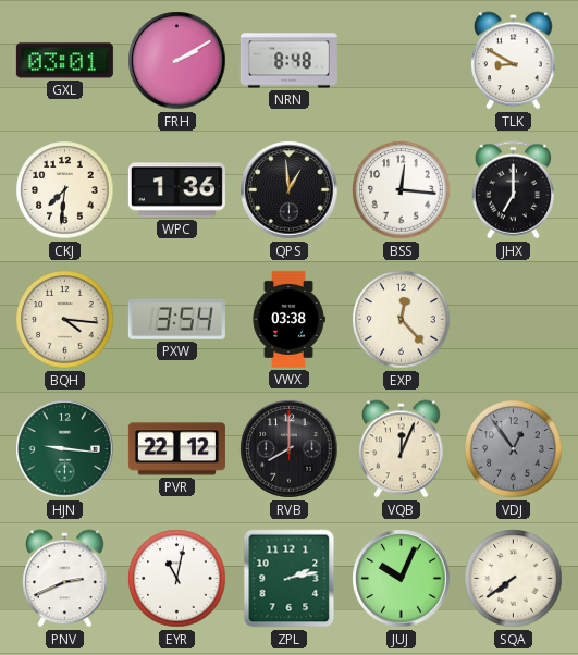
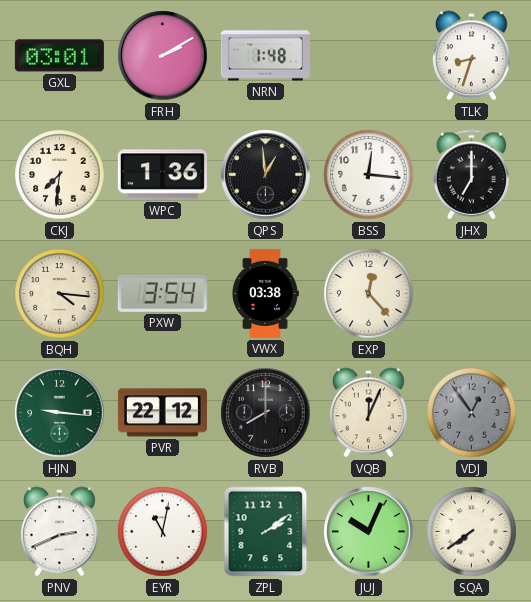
NRN: 8:48 -> 1:48 (265, 56)
TLK: 8:50 -> 8:33 (472, 56)
ZPL: 2:13 -> 2:09 (266, 532)
